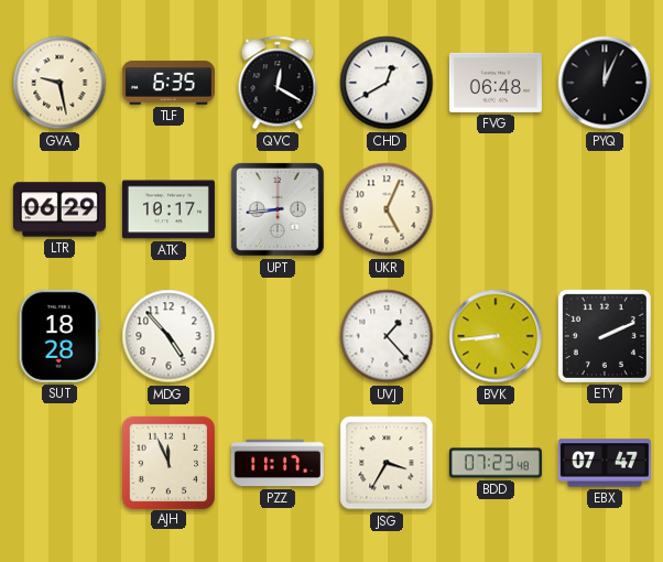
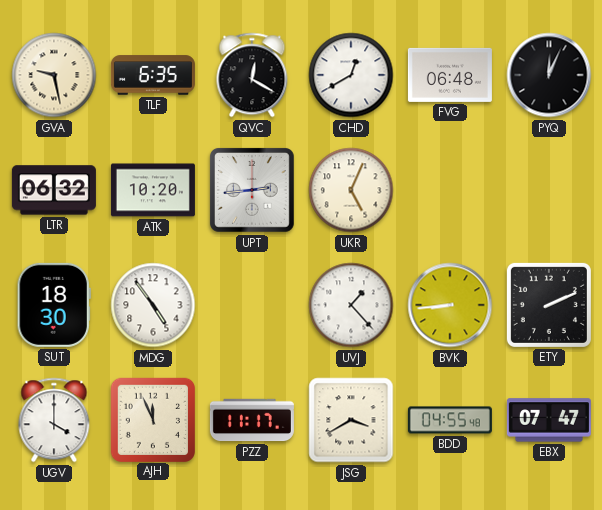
LTR: 06:29 -> 06:32 (54, 190)
ATK: 10:17 -> 10:20 (153, 190)
UPT: 8:44 -> 2:44 (252, 190)
SUT: 18:28 -> 18:30 (54, 305)
MDG: 4:53 -> 4:54 (153, 305)
UGV: none -> 4:00 (54, 420)
JSG: 3:35 -> 3:40 (351, 420)
BDD: 07:23 -> 04:55 (450, 420)
